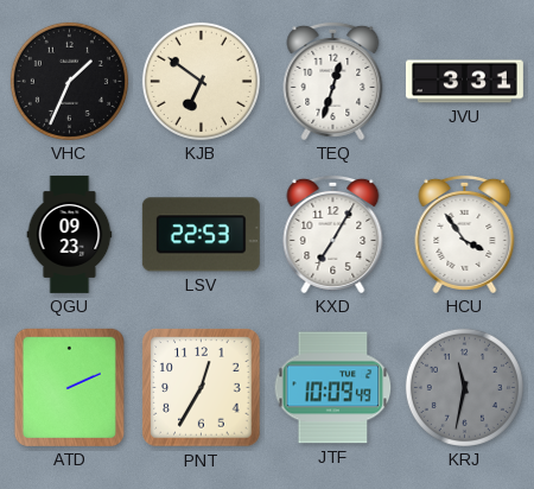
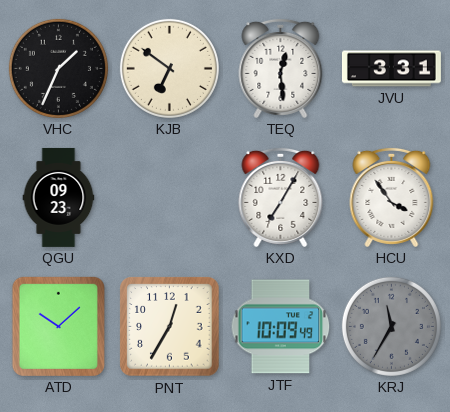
TEQ: 12:33 -> 12:29 (281, 68)
LSV: 22:53 -> none (201, 235)
ATD: 2:11 -> 10:08 (58, 326)
KRJ: 11:32 -> 11:35 (391, 326)
